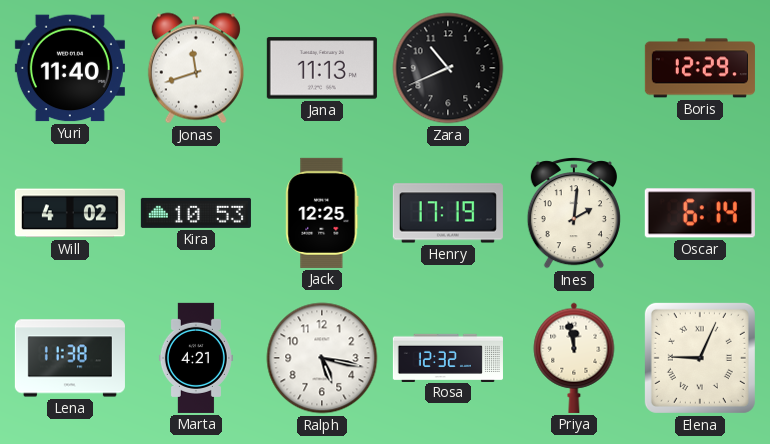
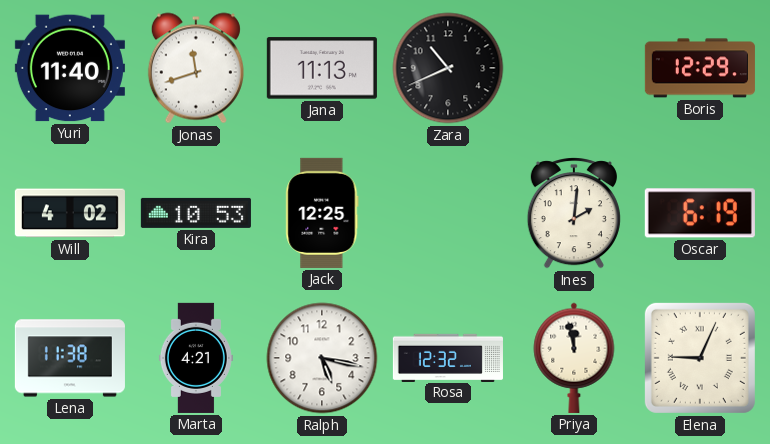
Henry: 17:19 -> none (448, 213)
Oscar: 6:14 -> 6:19 (700, 213)
